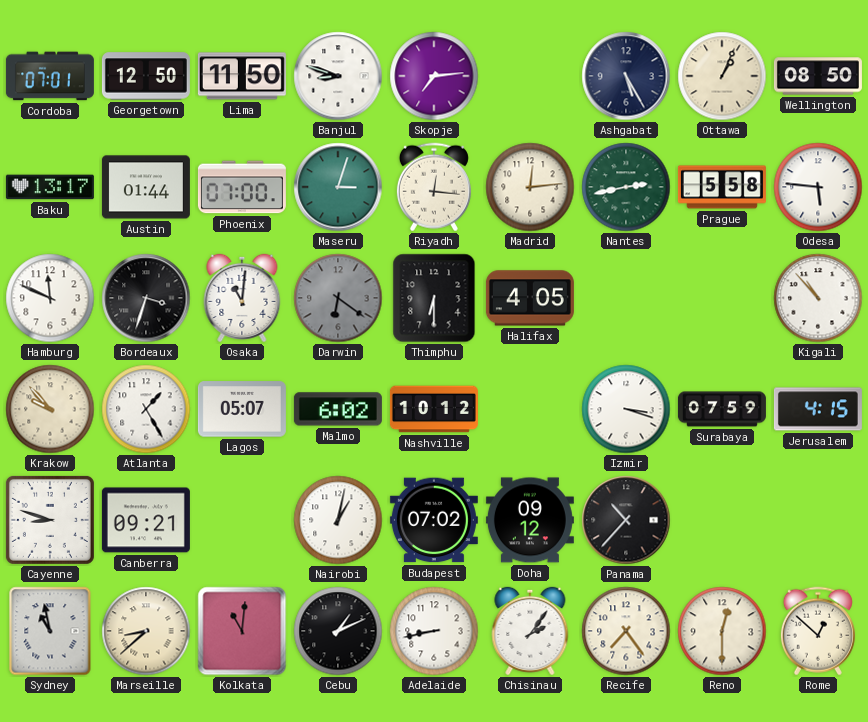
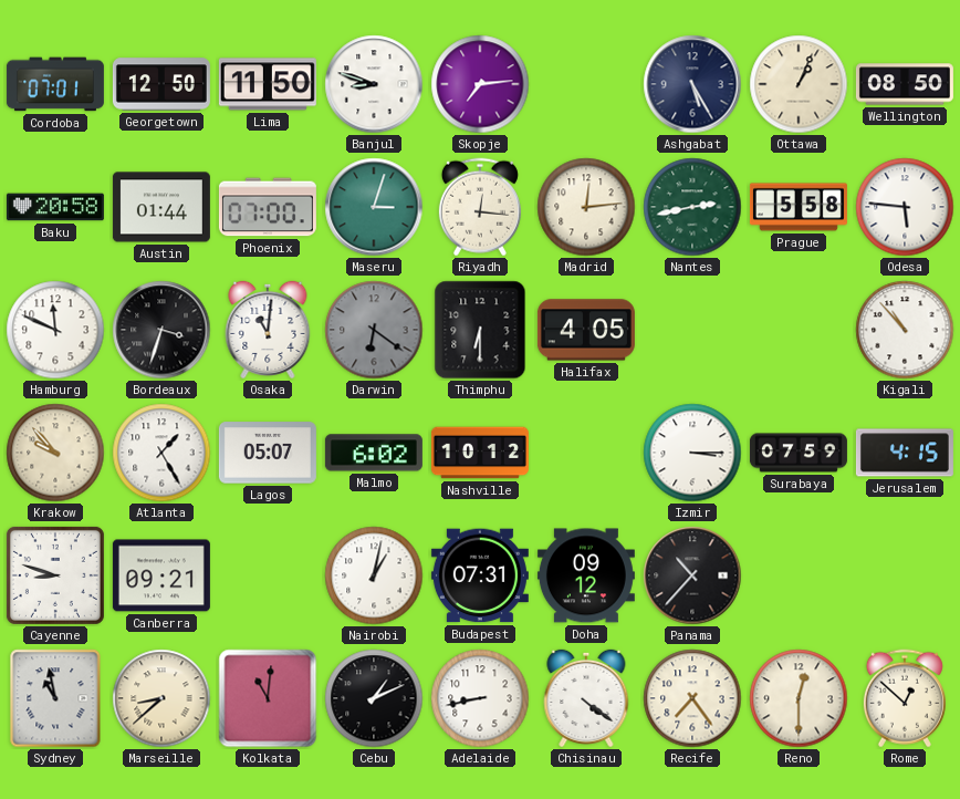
Baku: 13:17 -> 20:58 (55, 207)
Izmir: 3:18 -> 3:15 (692, 453)
Budapest: 07:02 -> 07:31 (480, 575)
Chisinau: 2:06 -> 4:21 (586, 698)
